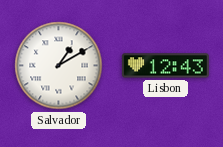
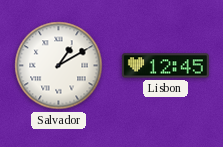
Lisbon: 12:43 -> 12:45 (165, 66)
